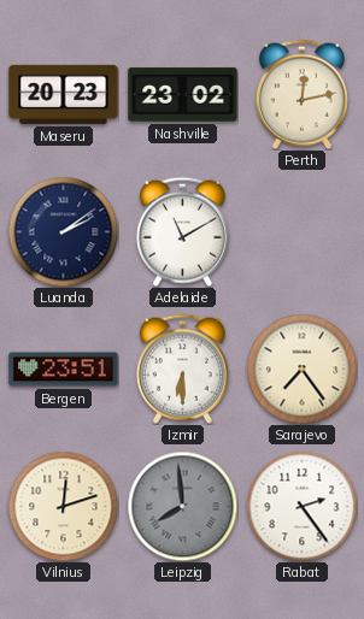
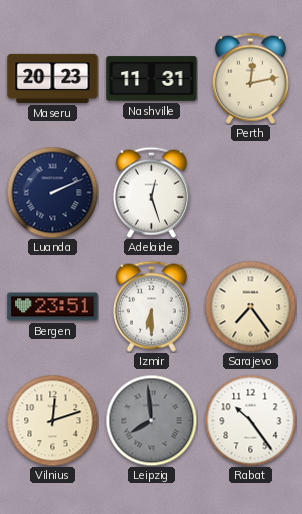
Nashville: 23:02 -> 11:31 (152, 79)
Luanda: 2:09 -> 2:11 (52, 192)
Adelaide: 11:10 -> 12:27 (151, 192)
Rabat: 2:24 -> 10:24 (250, 420)
